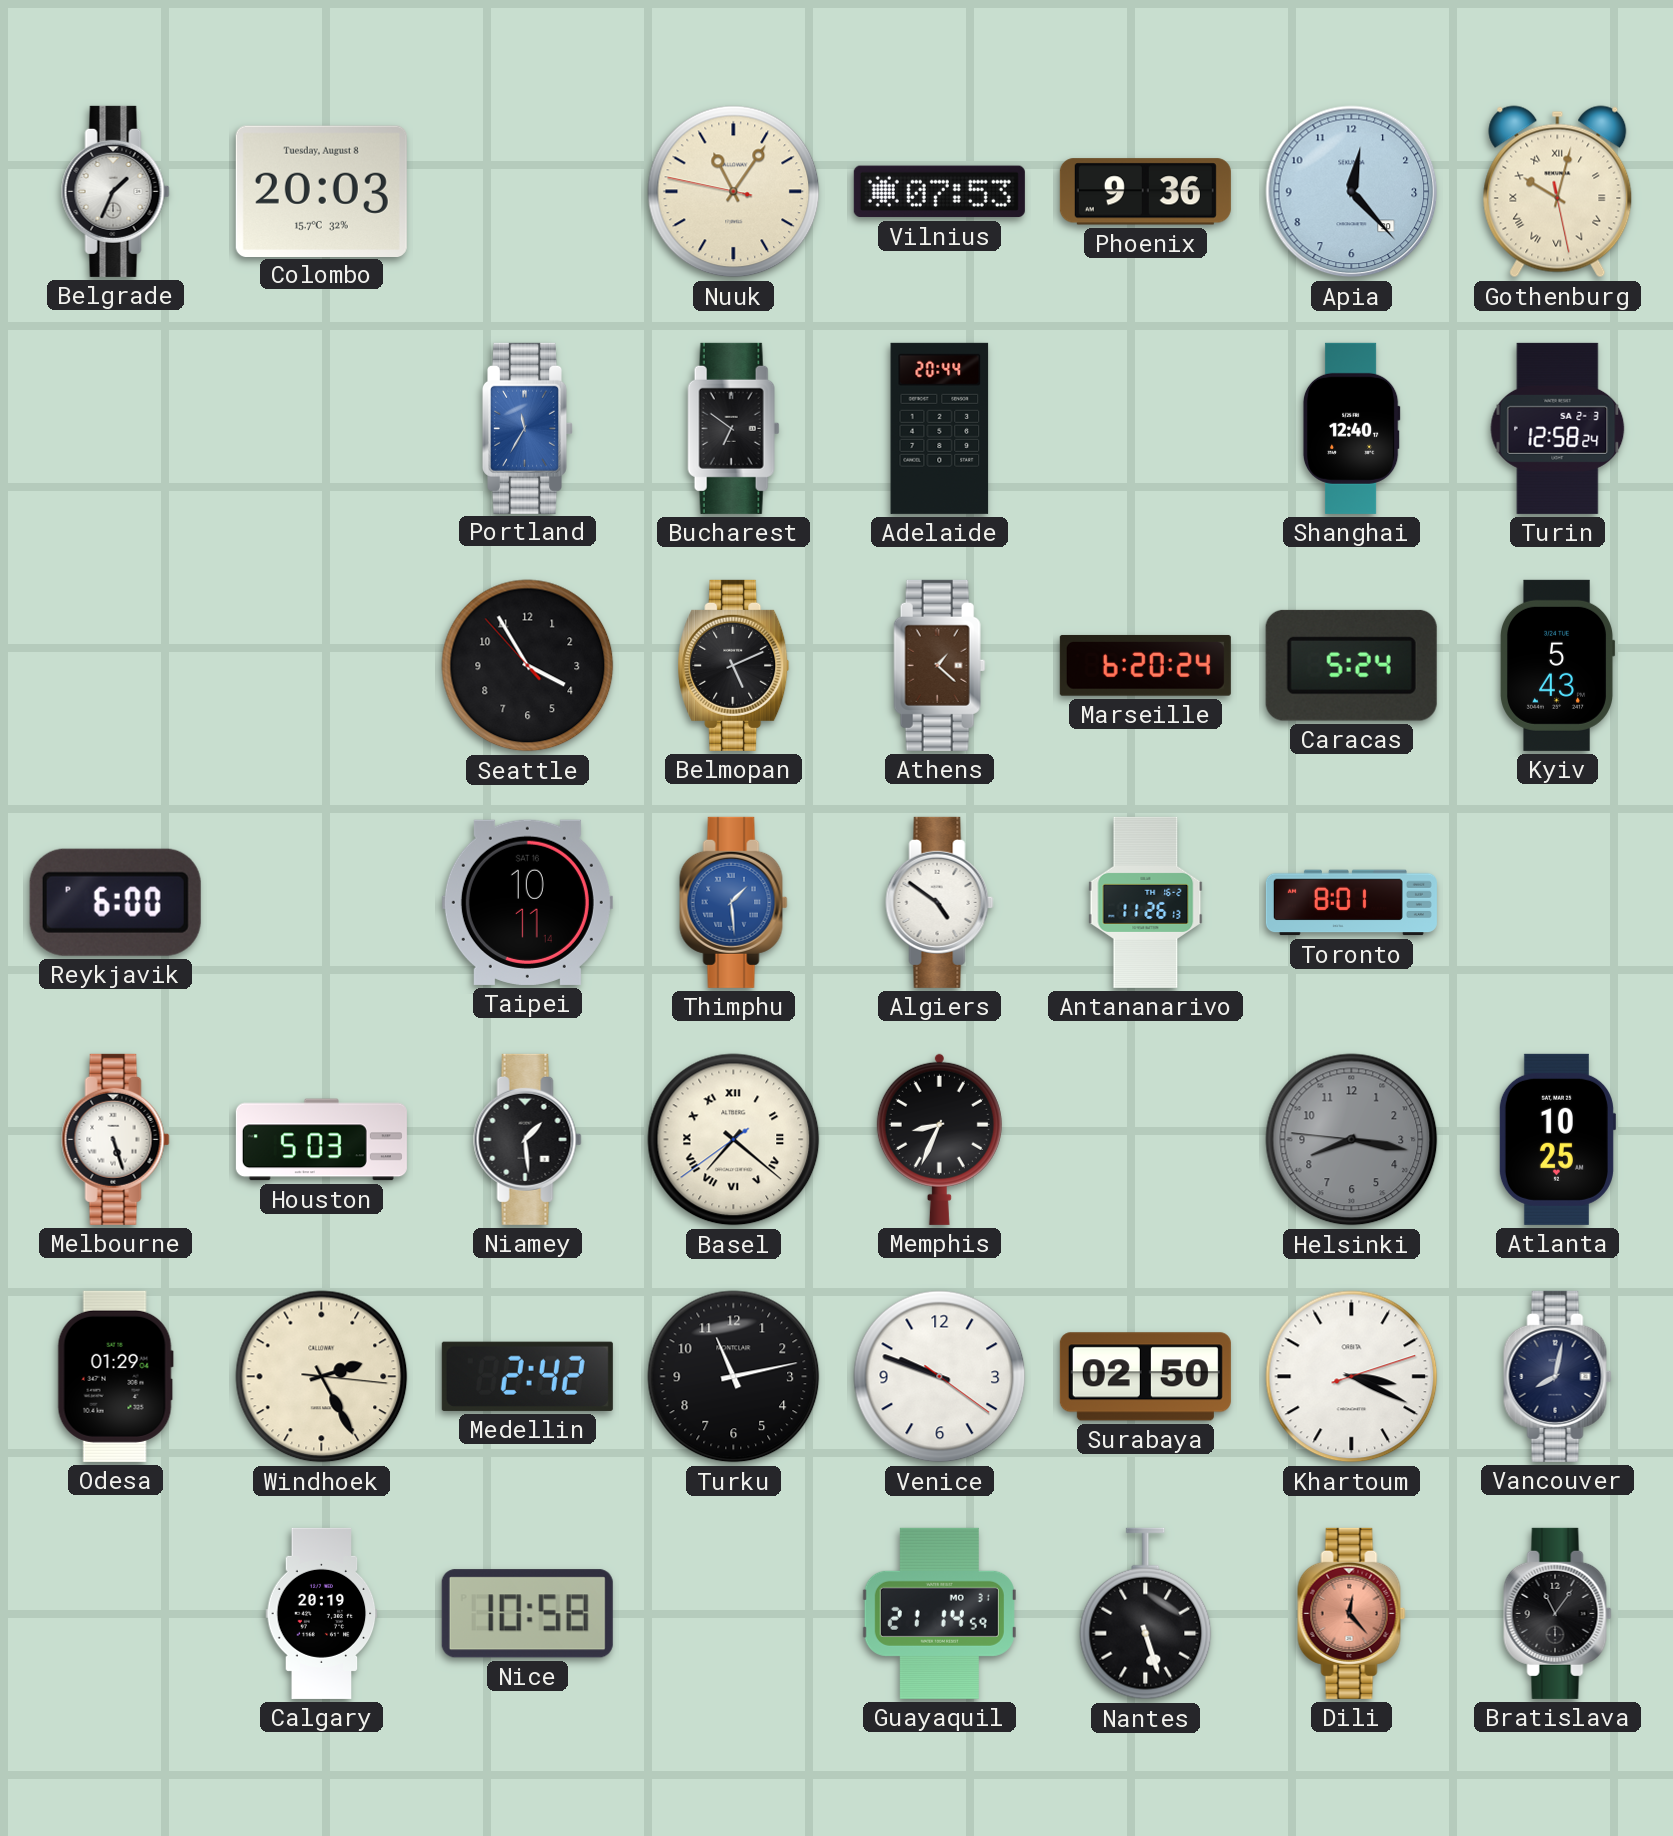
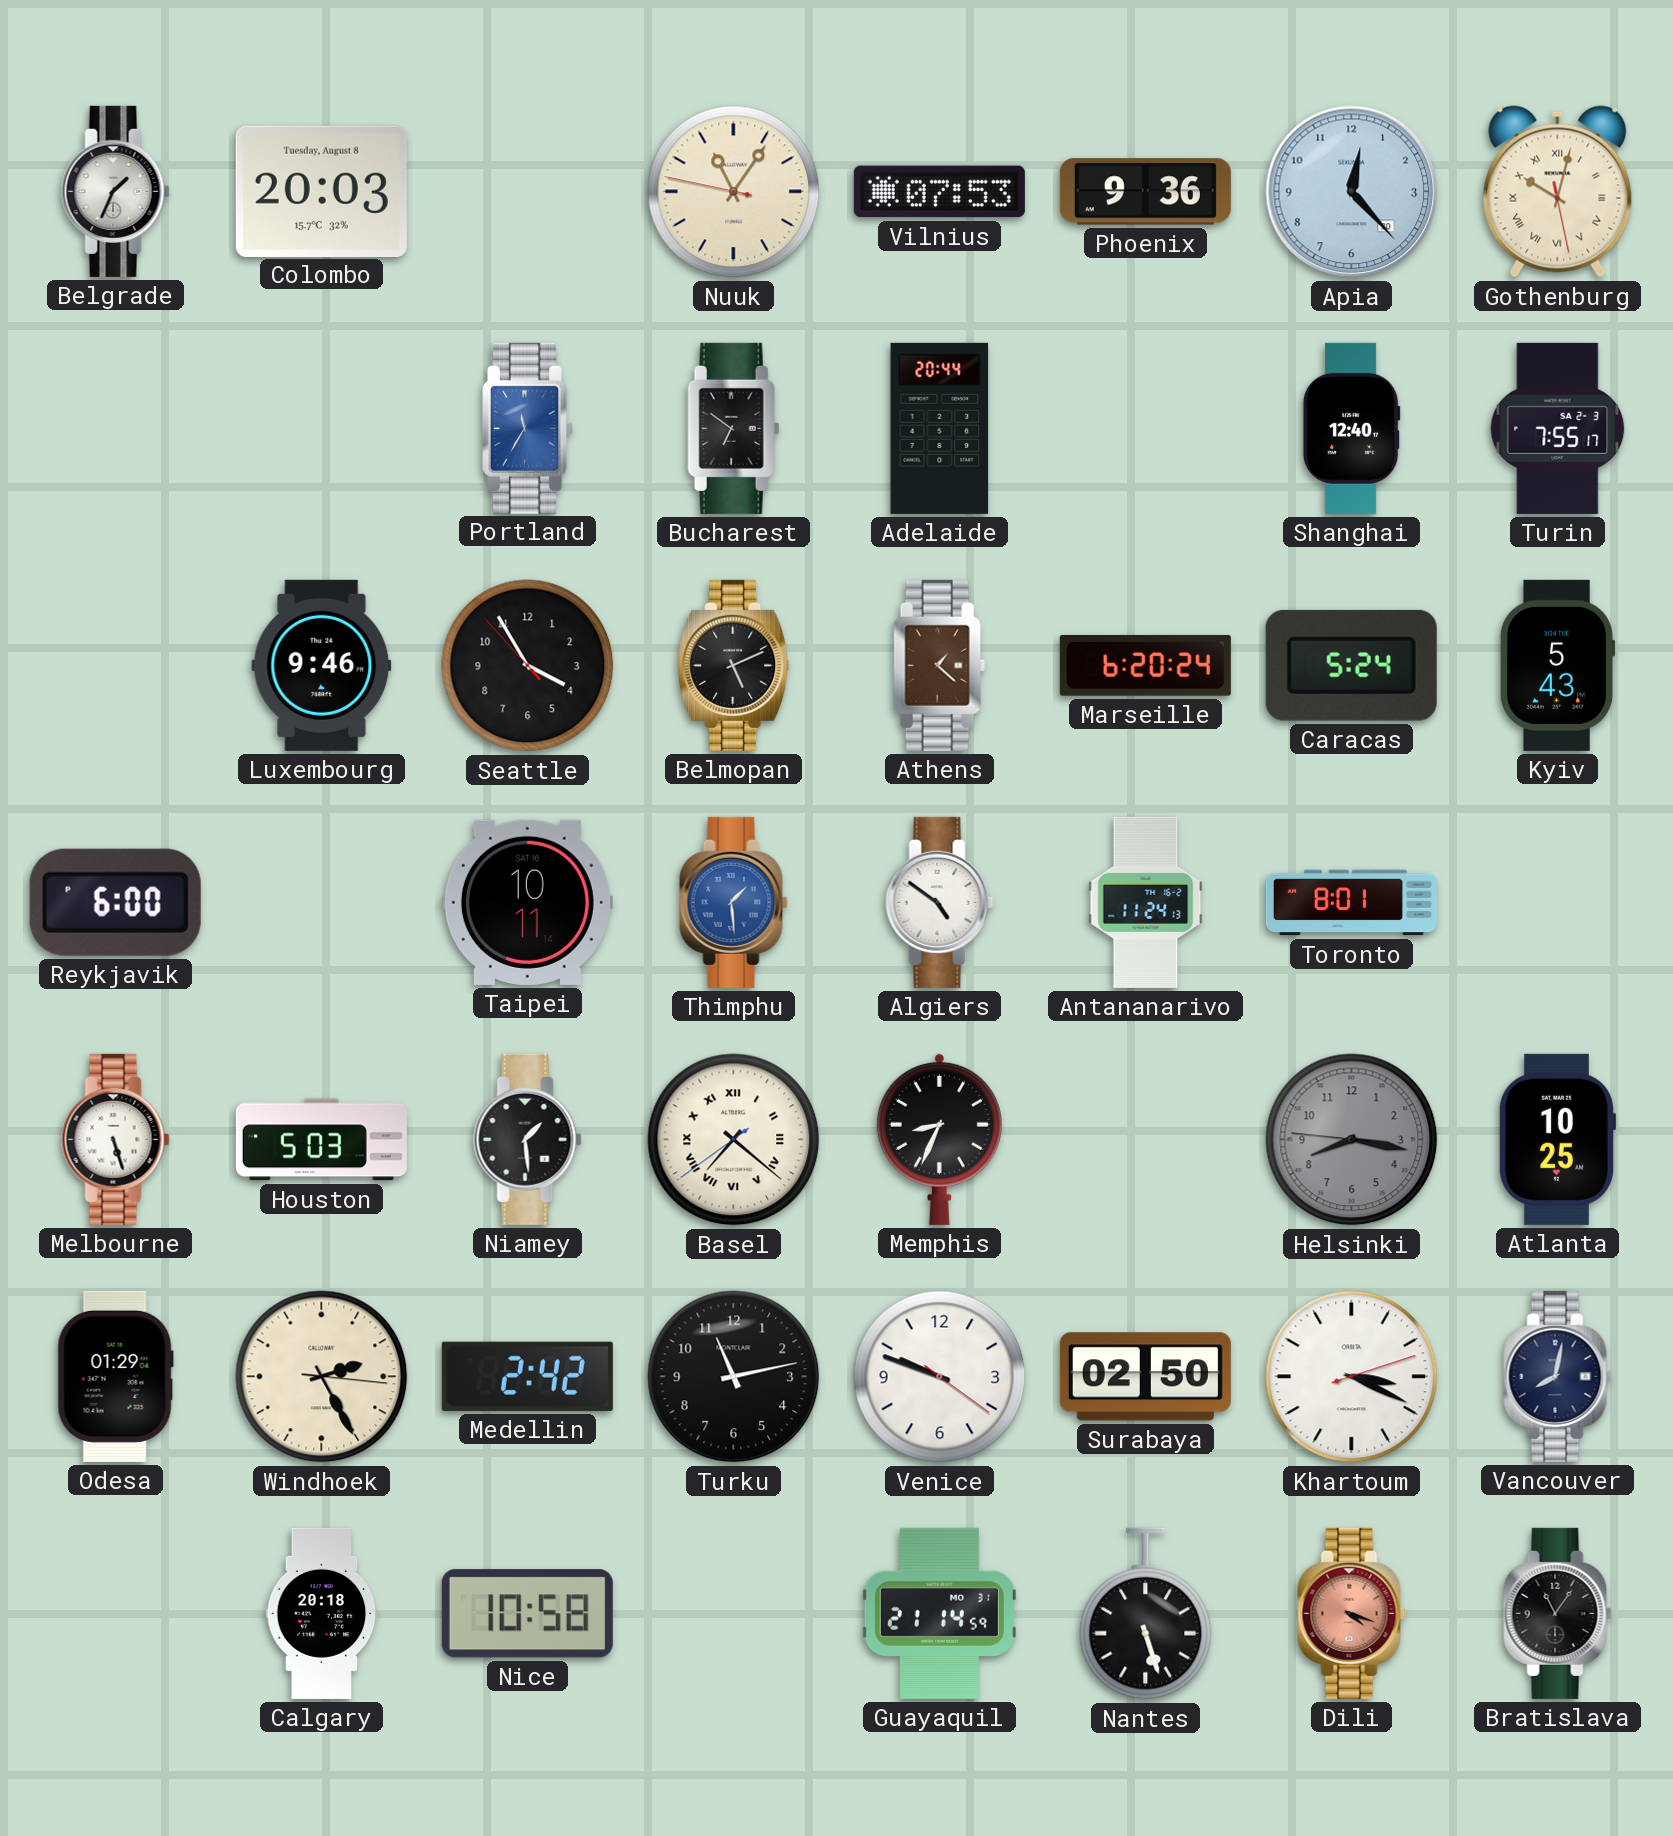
Turin: 12:58 -> 7:55 (1558, 428)
Luxembourg: none -> 9:46 (322, 665)
Antananarivo: 11:26 -> 11:24 (1146, 902)
Calgary: 20:19 -> 20:18 (322, 1613)
Dili: 12:23 -> 4:18 (1352, 1613)
